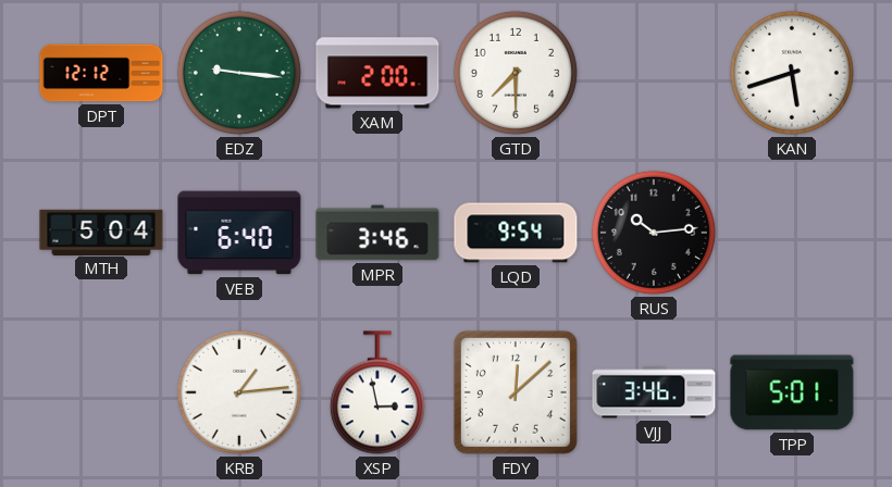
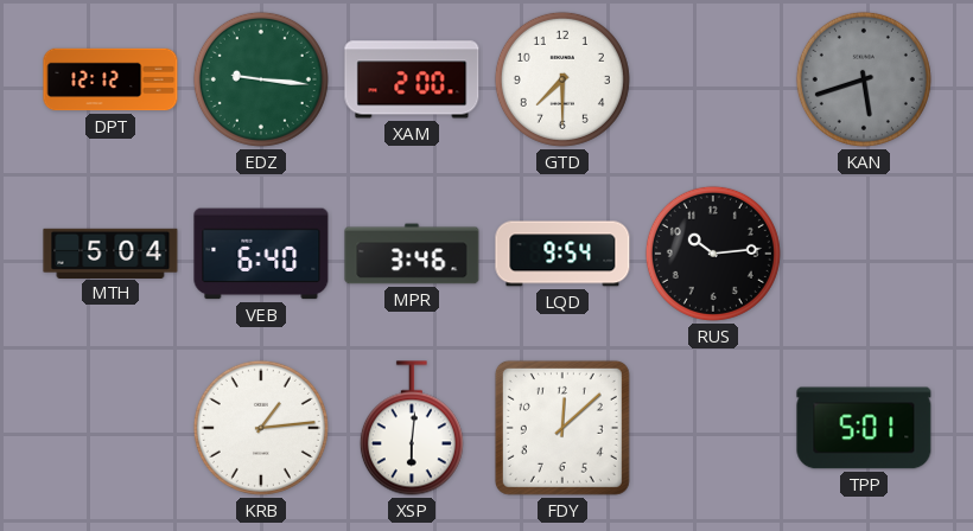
KAN dial: white -> grey (864, 79)
XSP: 2:58 -> 6:01 (412, 428)
VJJ: 3:46 -> none (654, 392)
